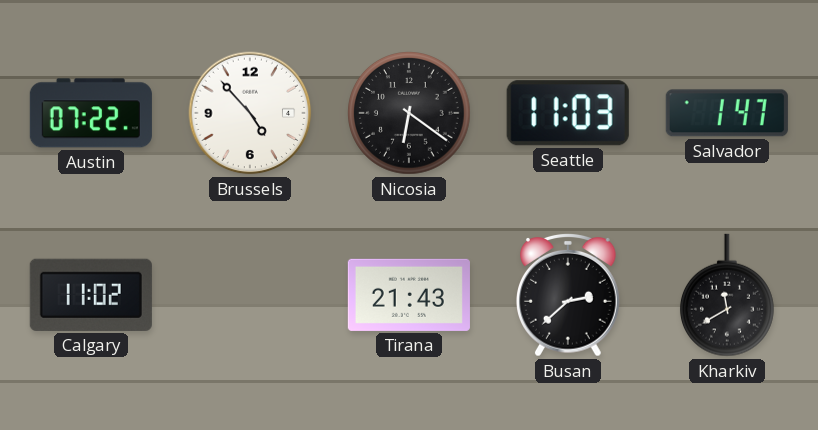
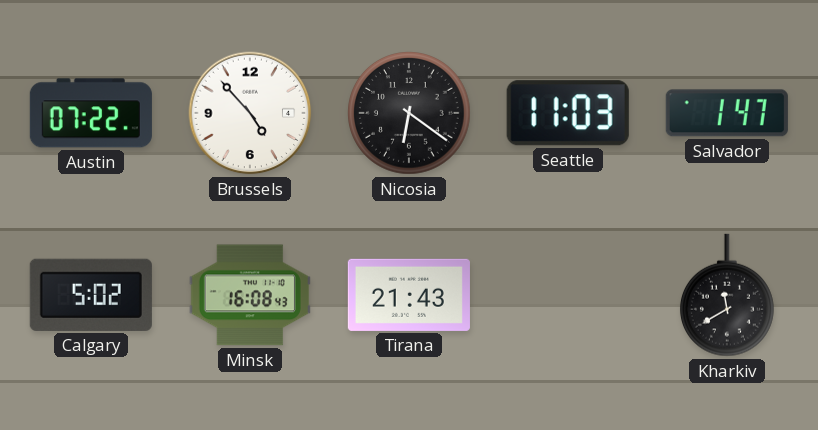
Calgary: 11:02 -> 5:02 (91, 295)
Minsk: none -> 16:08 (250, 295)
Busan: 2:38 -> none (569, 295)
